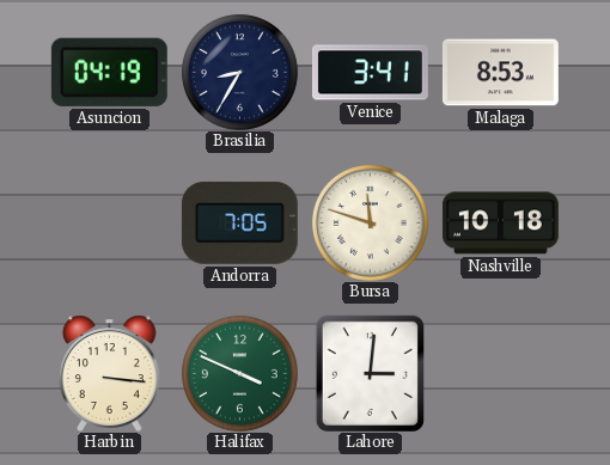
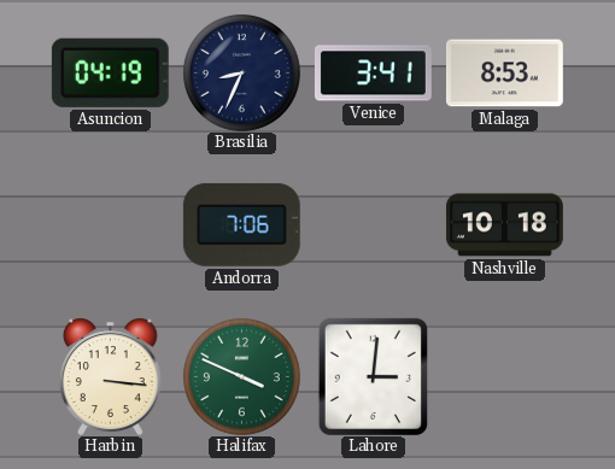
Brasilia: 8:35 -> 8:34 (241, 72)
Andorra: 7:05 -> 7:06 (241, 224)
Bursa: 11:48 -> none (370, 222)
